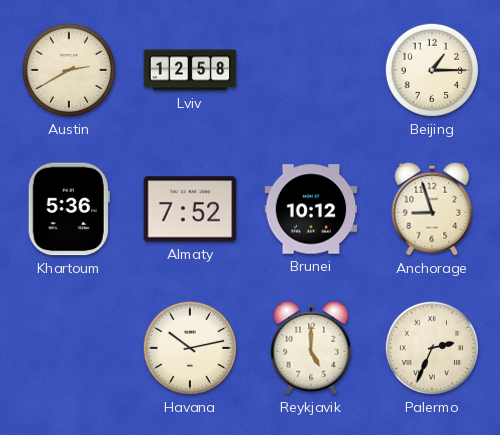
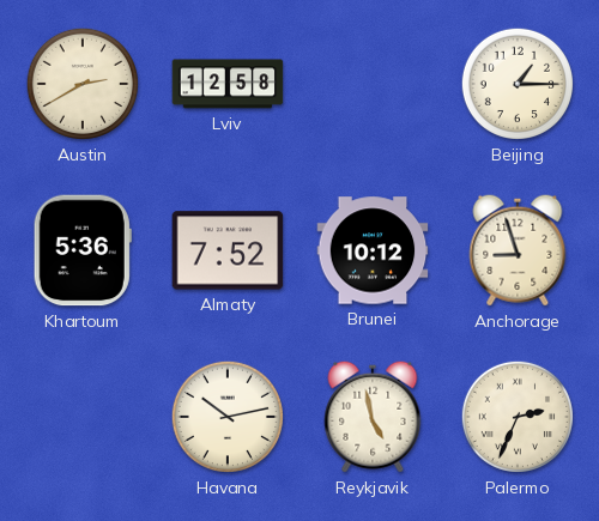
Reykjavik: 5:00 -> 4:58 (373, 417)
